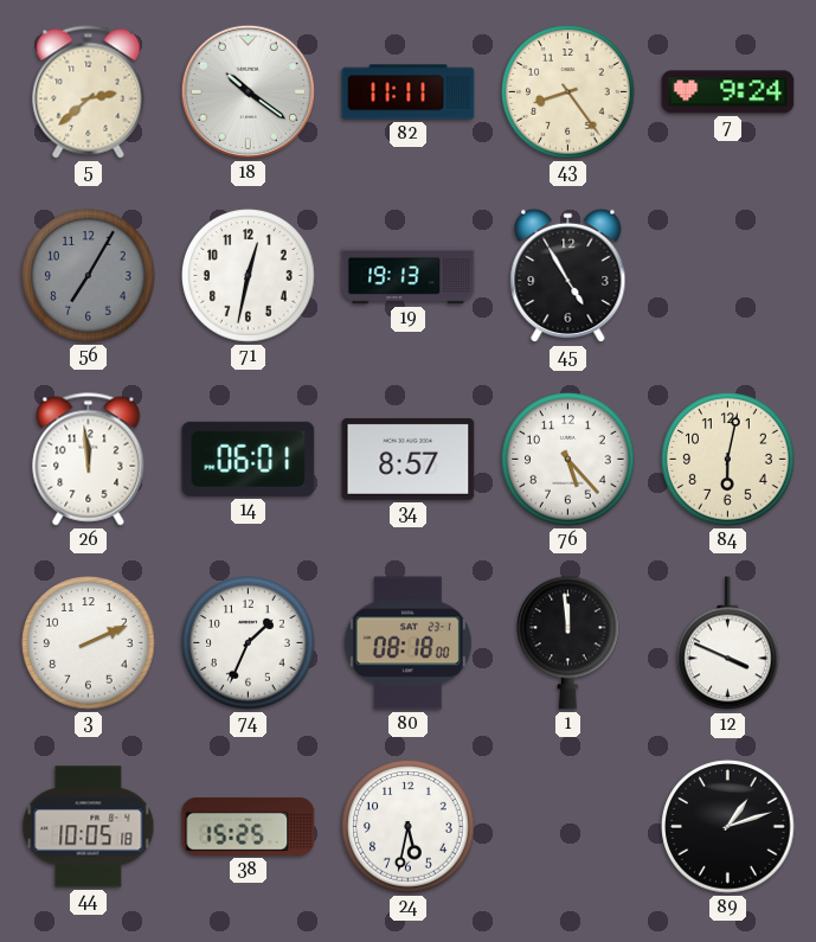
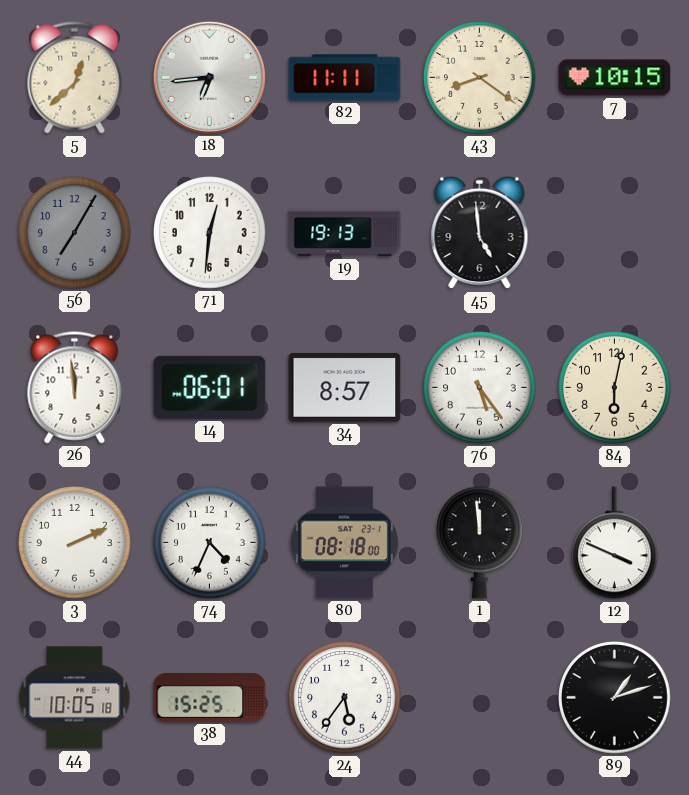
5: 2:38 -> 12:38 (75, 78)
18: 10:21 -> 6:44 (209, 77)
43: 8:24 -> 8:21 (480, 78)
7: 9:24 -> 10:15 (615, 78)
71: 12:32 -> 12:31 (210, 233)
45: 4:55 -> 4:59 (480, 233)
76: 5:23 -> 5:24 (480, 388)
74: 1:34 -> 4:34 (210, 543)
24: 5:32 -> 5:36 (345, 698)
